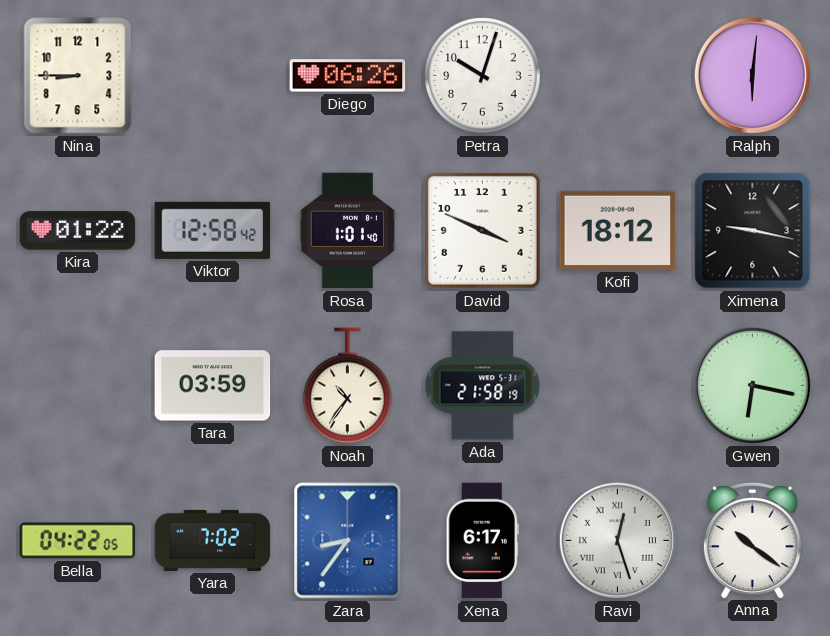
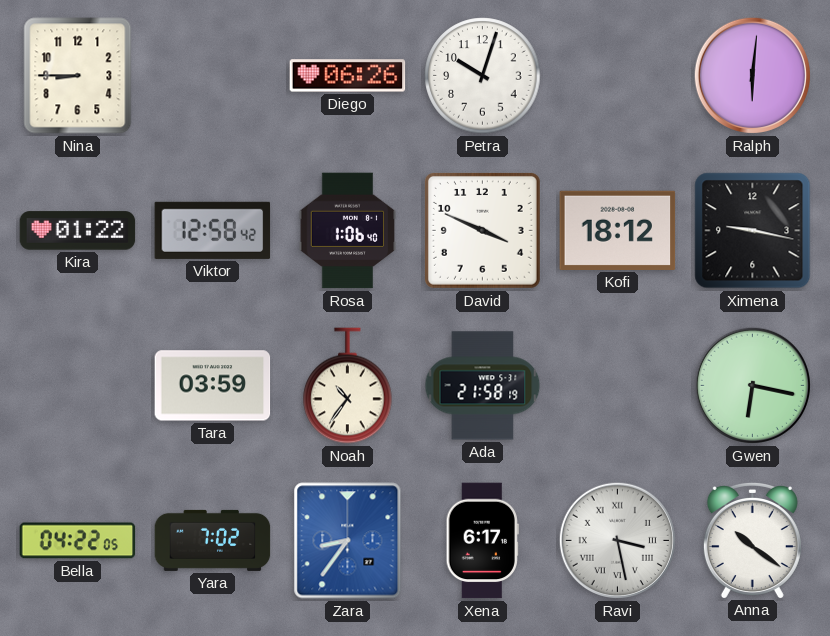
Rosa: 1:01 -> 1:06 (348, 231)
Ravi: 12:27 -> 3:28 (617, 540)
